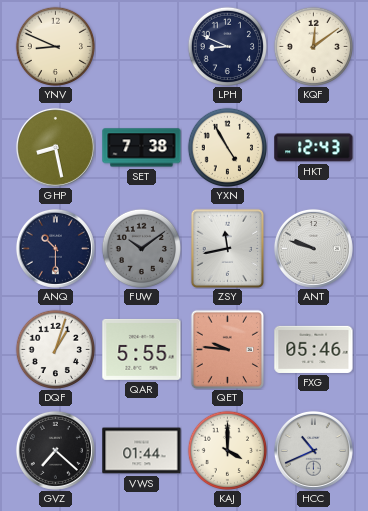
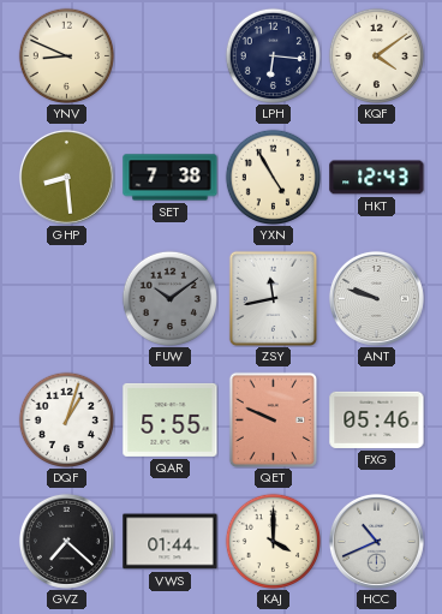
LPH: 8:49 -> 6:16 (273, 55)
KQF: 12:09 -> 4:09 (376, 55)
GHP: 8:28 -> 8:29 (66, 177)
ANQ: 10:30 -> none (55, 248)
QET: 9:46 -> 9:49 (273, 419)
